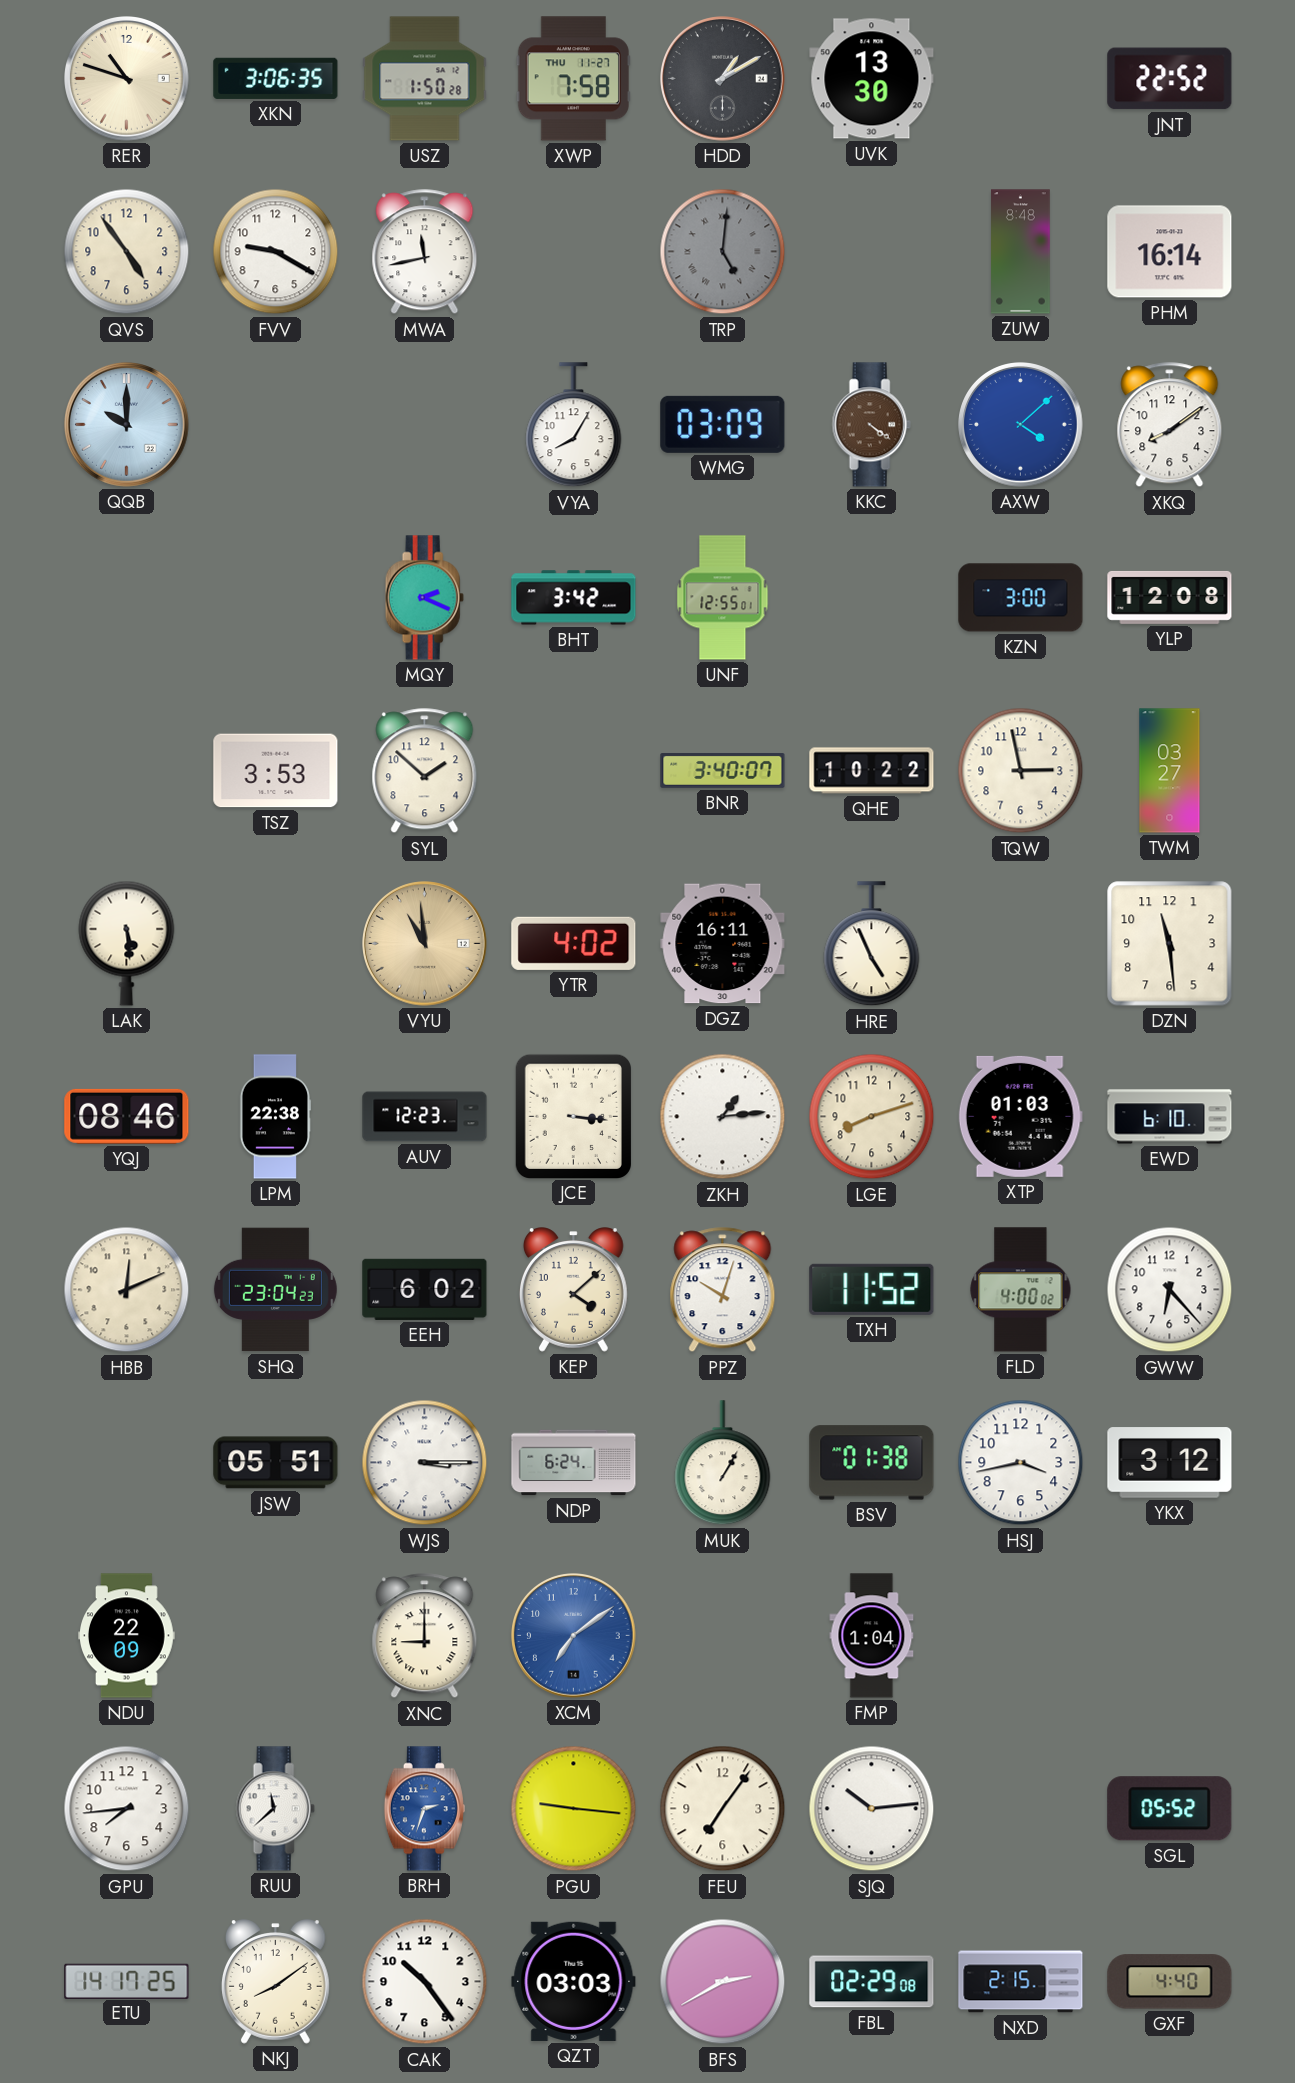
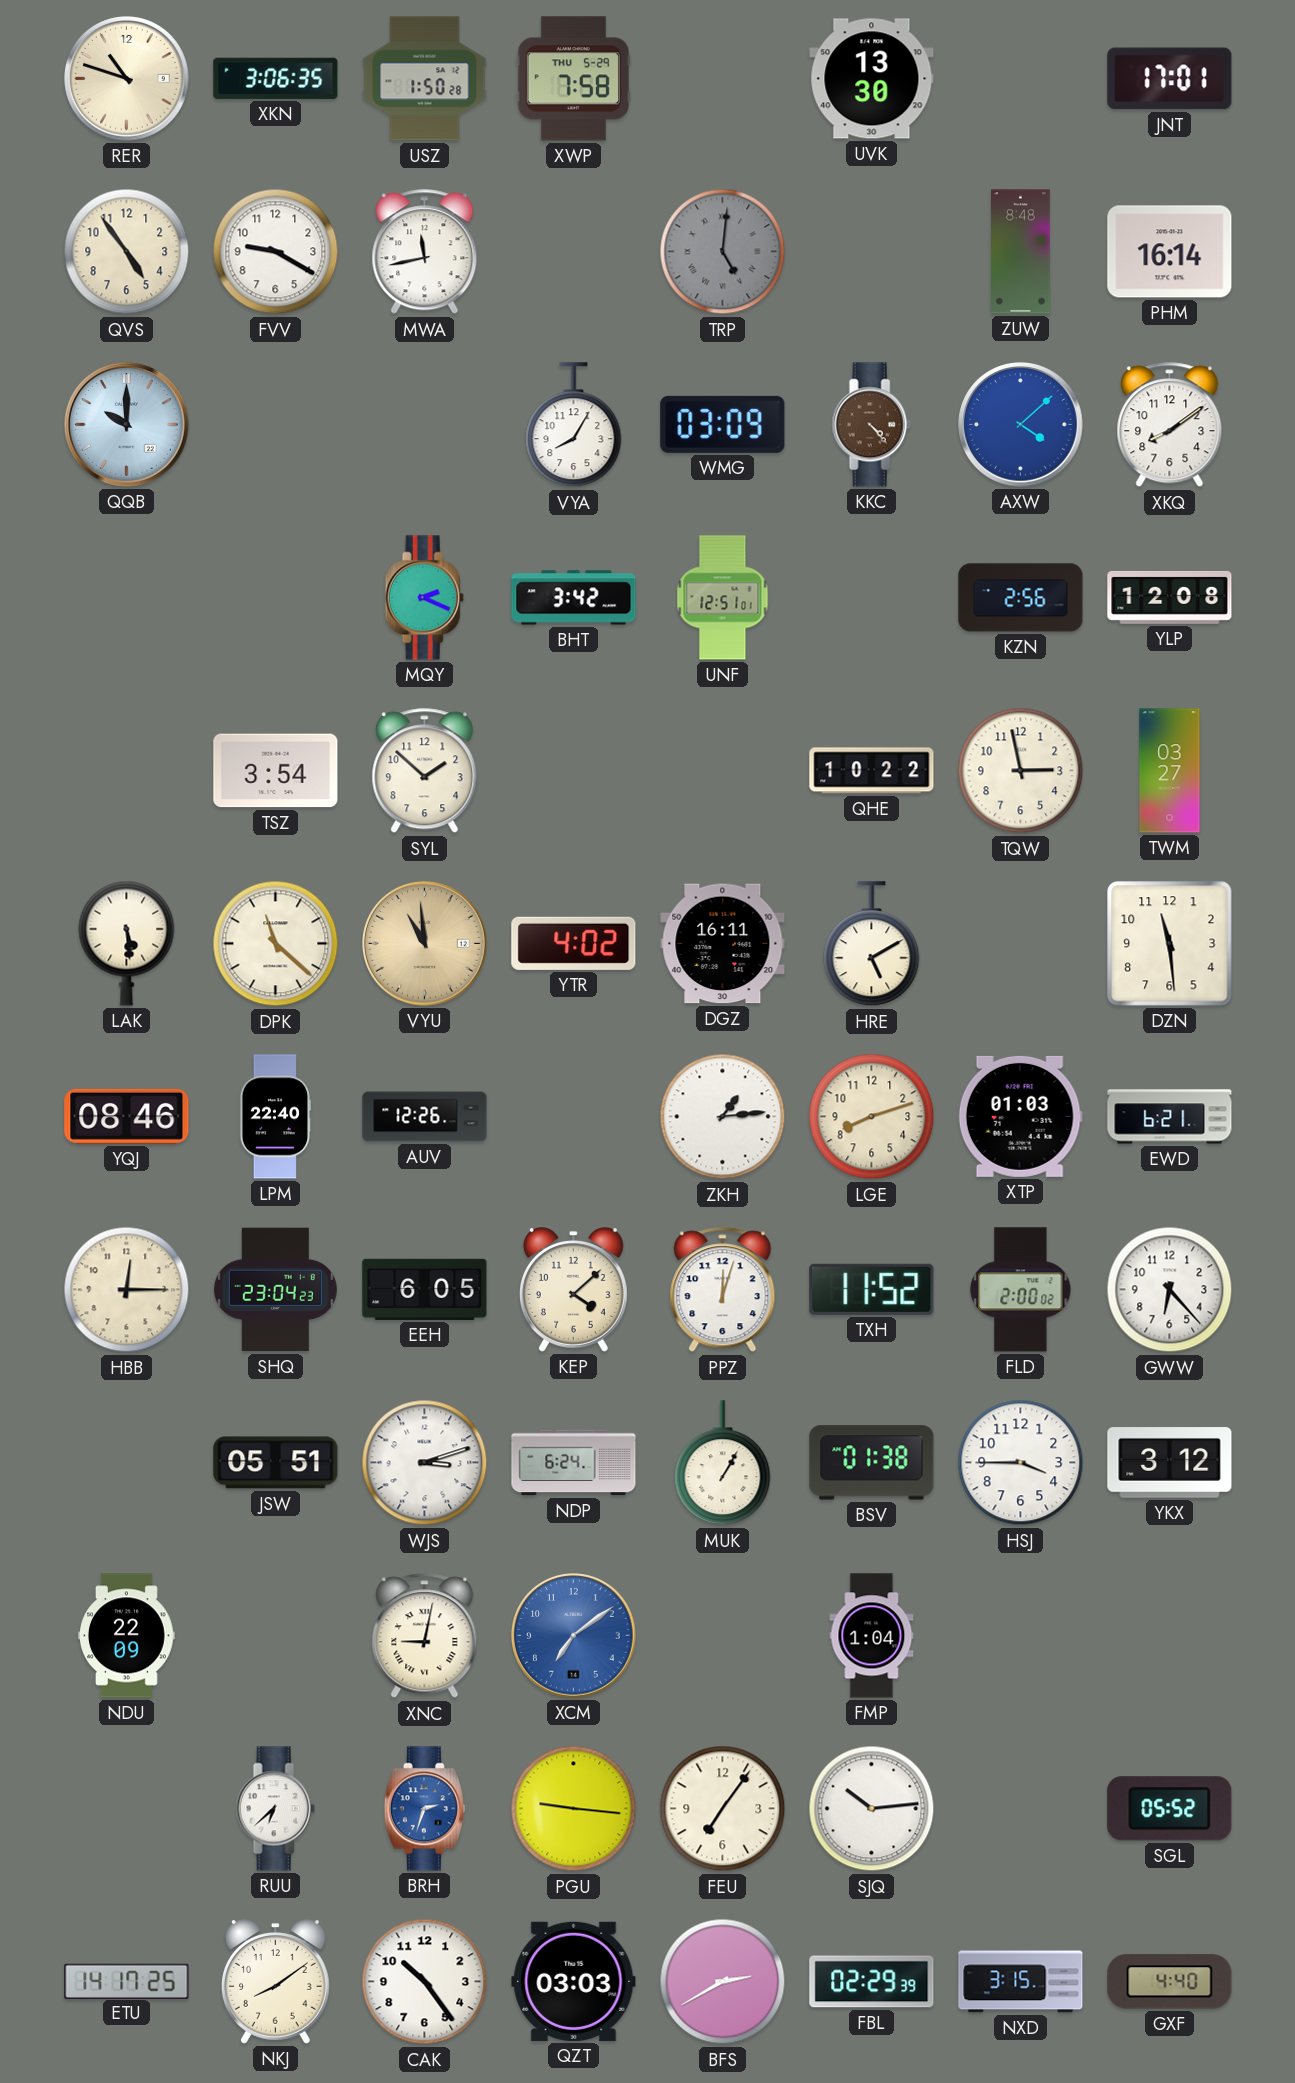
XWP date: THU 11-27 -> THU 5-29 (573, 79)
HDD: 1:10 -> none (723, 79)
JNT: 22:52 -> 17:01 (1170, 79)
KKC: 4:21 -> 4:23 (871, 425)
UNF: 12:55 -> 12:51 (723, 598)
KZN: 3:00 -> 2:56 (1021, 598)
TSZ: 3:53 -> 3:54 (276, 771)
BNR: 3:40 -> none (723, 771)
DPK: none -> 11:22 (276, 944)
HRE: 4:56 -> 5:10 (872, 944)
LPM: 22:38 -> 22:40 (276, 1117)
AUV: 12:23 -> 12:26 (425, 1117)
JCE: 3:16 -> none (573, 1116)
EWD: 6:10 -> 6:21 (1170, 1117)
HBB: 12:11 -> 12:15 (127, 1290)
EEH: 6:02 -> 6:05 (425, 1289)
PPZ: 10:03 -> 12:03 (723, 1290)
FLD: 4:00 -> 2:00 (1021, 1290)
WJS: 3:15 -> 3:12 (425, 1463)
HSJ: 3:43 -> 3:45 (1021, 1463)
XNC: 9:00 -> 9:02 (425, 1636)
GPU: 7:44 -> none (127, 1809)
RUU: 11:38 -> 6:38 (275, 1809)
FBL: 02:29:08 -> 02:29:39 (872, 1982)
NXD: 2:15 -> 3:15 (1021, 1982)
